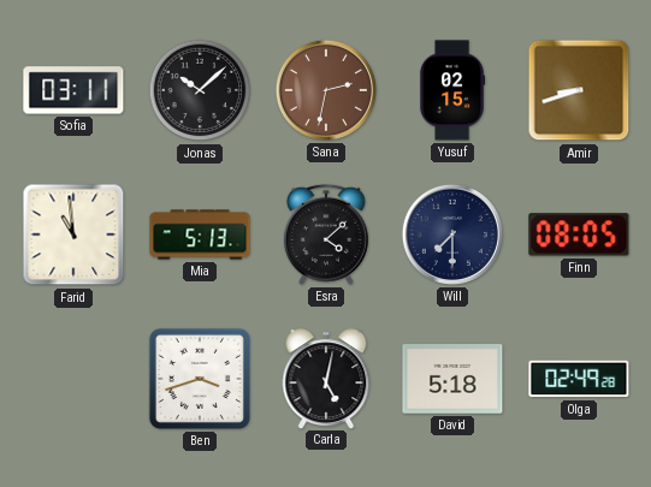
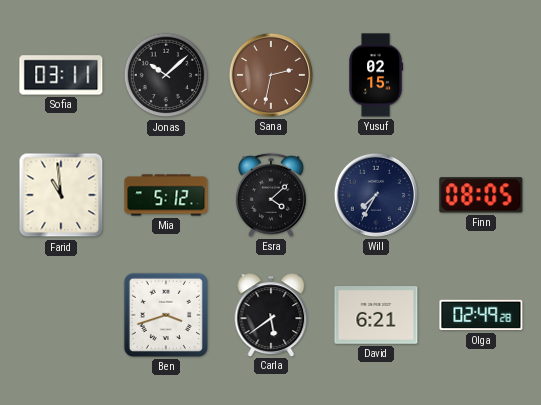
Amir: 8:42 -> none (579, 90)
Mia: 5:13 -> 5:12 (166, 195)
Will: 7:30 -> 7:35 (376, 195)
Carla: 5:02 -> 5:39 (271, 315)
David: 5:18 -> 6:21 (376, 315)
